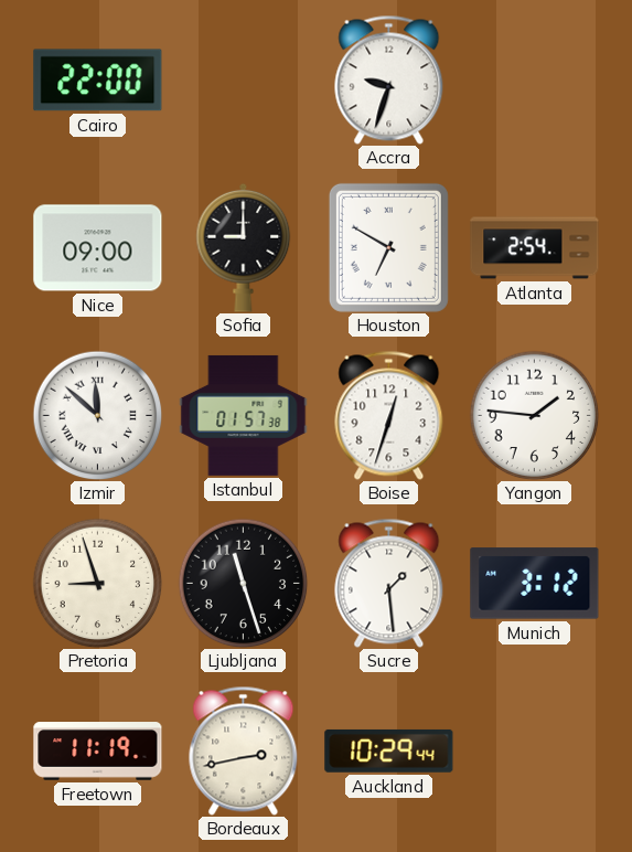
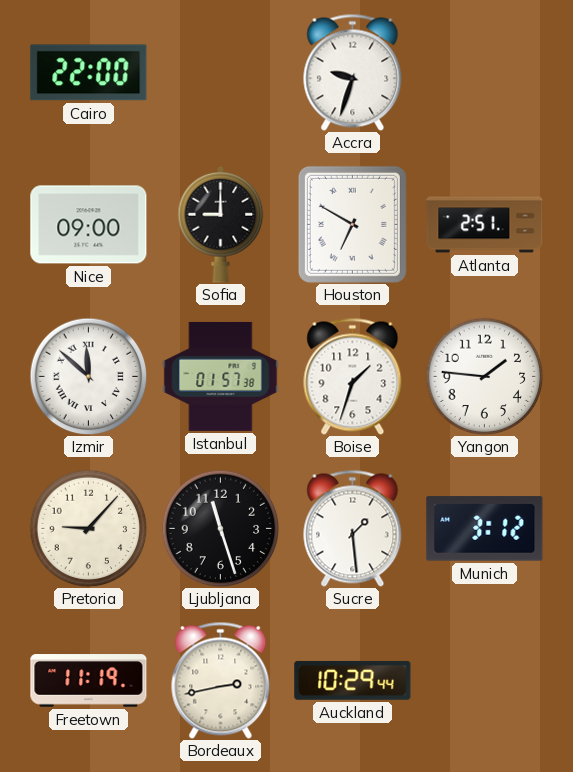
Atlanta: 2:54 -> 2:51 (485, 225)
Boise: 12:33 -> 1:33 (353, 376)
Pretoria: 8:57 -> 9:07 (88, 528)
